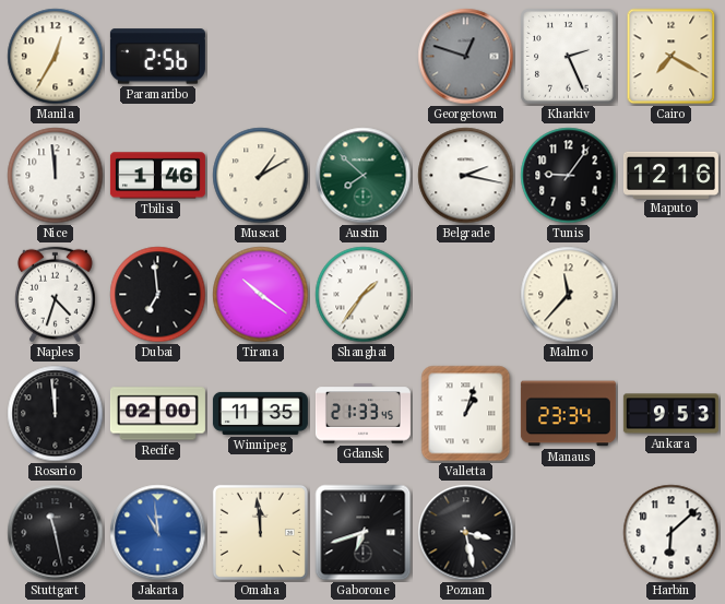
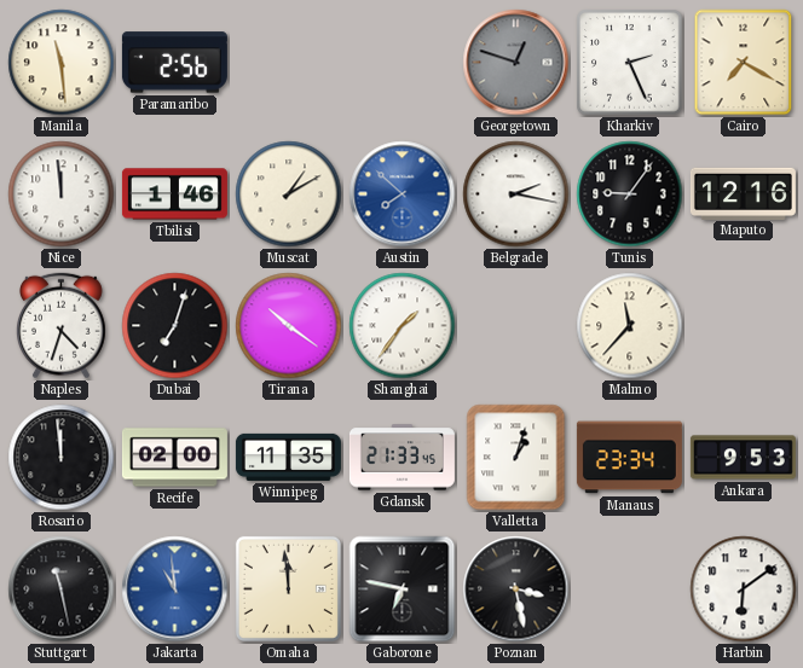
Manila: 12:35 -> 11:29 (62, 63)
Austin dial: green -> blue (403, 194)
Dubai: 6:59 -> 7:03 (175, 326)
Gaborone: 6:42 -> 6:47 (403, 589)
Harbin: 6:08 -> 6:09 (744, 589)
